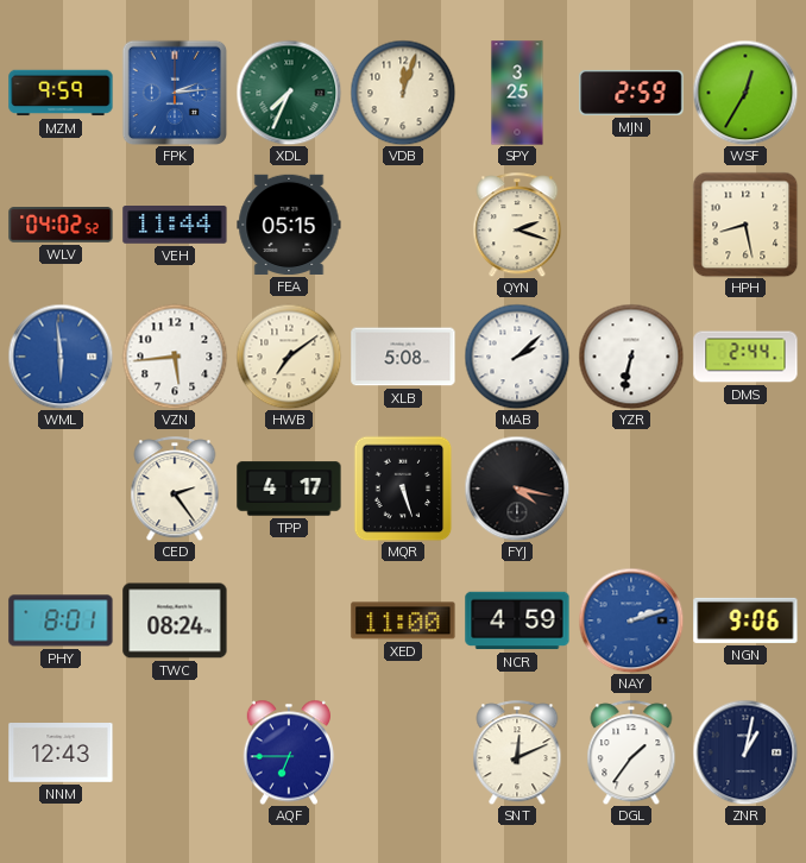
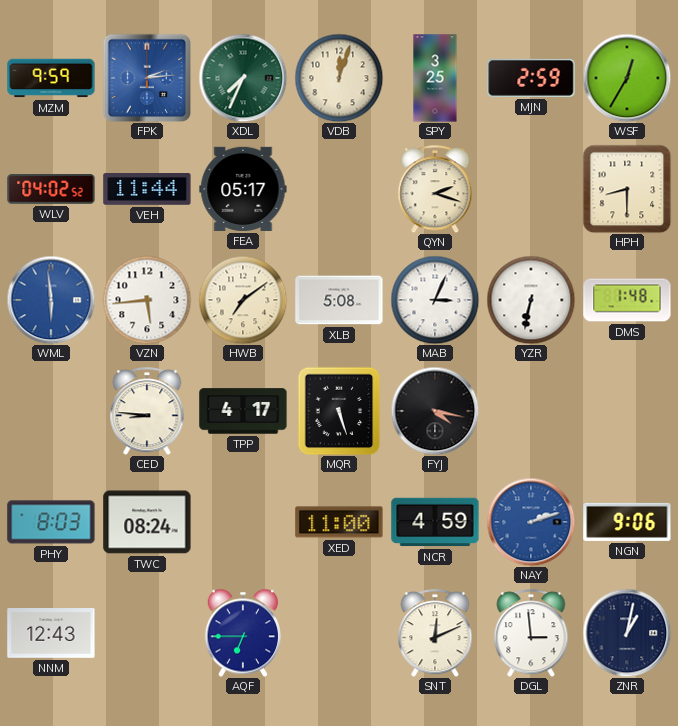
FEA: 05:15 -> 05:17 (243, 189)
HPH: 8:28 -> 8:30 (627, 189)
MAB: 2:08 -> 3:04 (435, 300)
DMS: 2:44 -> 1:48 (627, 300)
CED: 2:24 -> 8:46 (147, 411)
PHY: 8:01 -> 8:03 (51, 522)
DGL: 1:36 -> 2:59 (531, 633)
